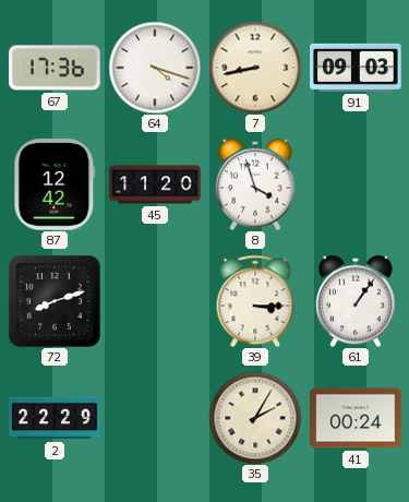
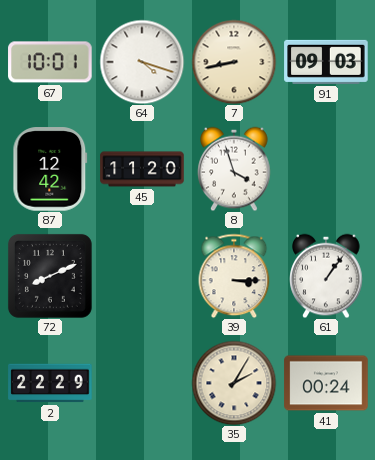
67: 17:36 -> 10:01 (50, 62)
72: 8:12 -> 8:11 (50, 276)
